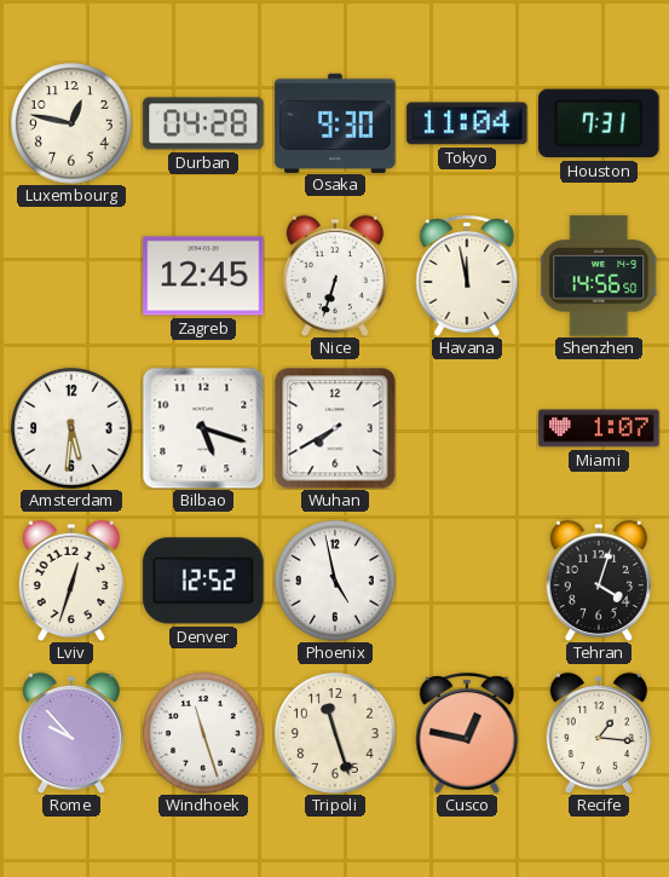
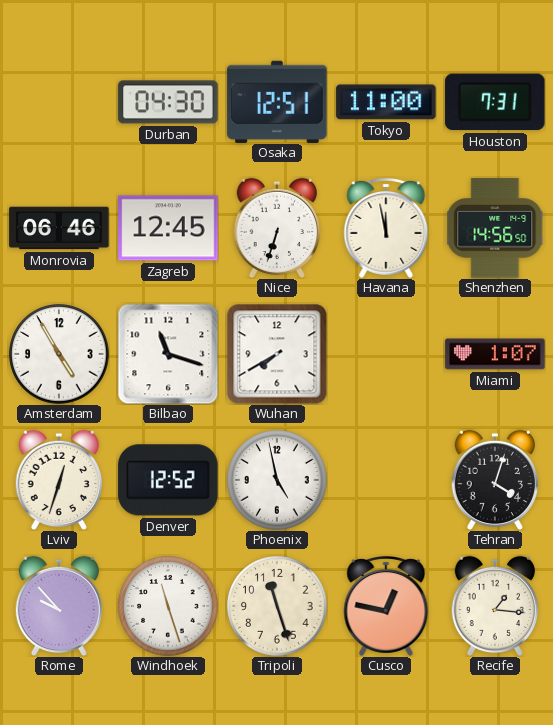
Luxembourg: 12:47 -> none (71, 123)
Durban: 04:28 -> 04:30 (168, 102)
Osaka: 9:30 -> 12:51 (277, 101)
Tokyo: 11:04 -> 11:00 (386, 102)
Monrovia: none -> 06:46 (59, 228)
Amsterdam: 5:31 -> 4:55 (59, 354)
Bilbao: 5:18 -> 11:18 (168, 354)
